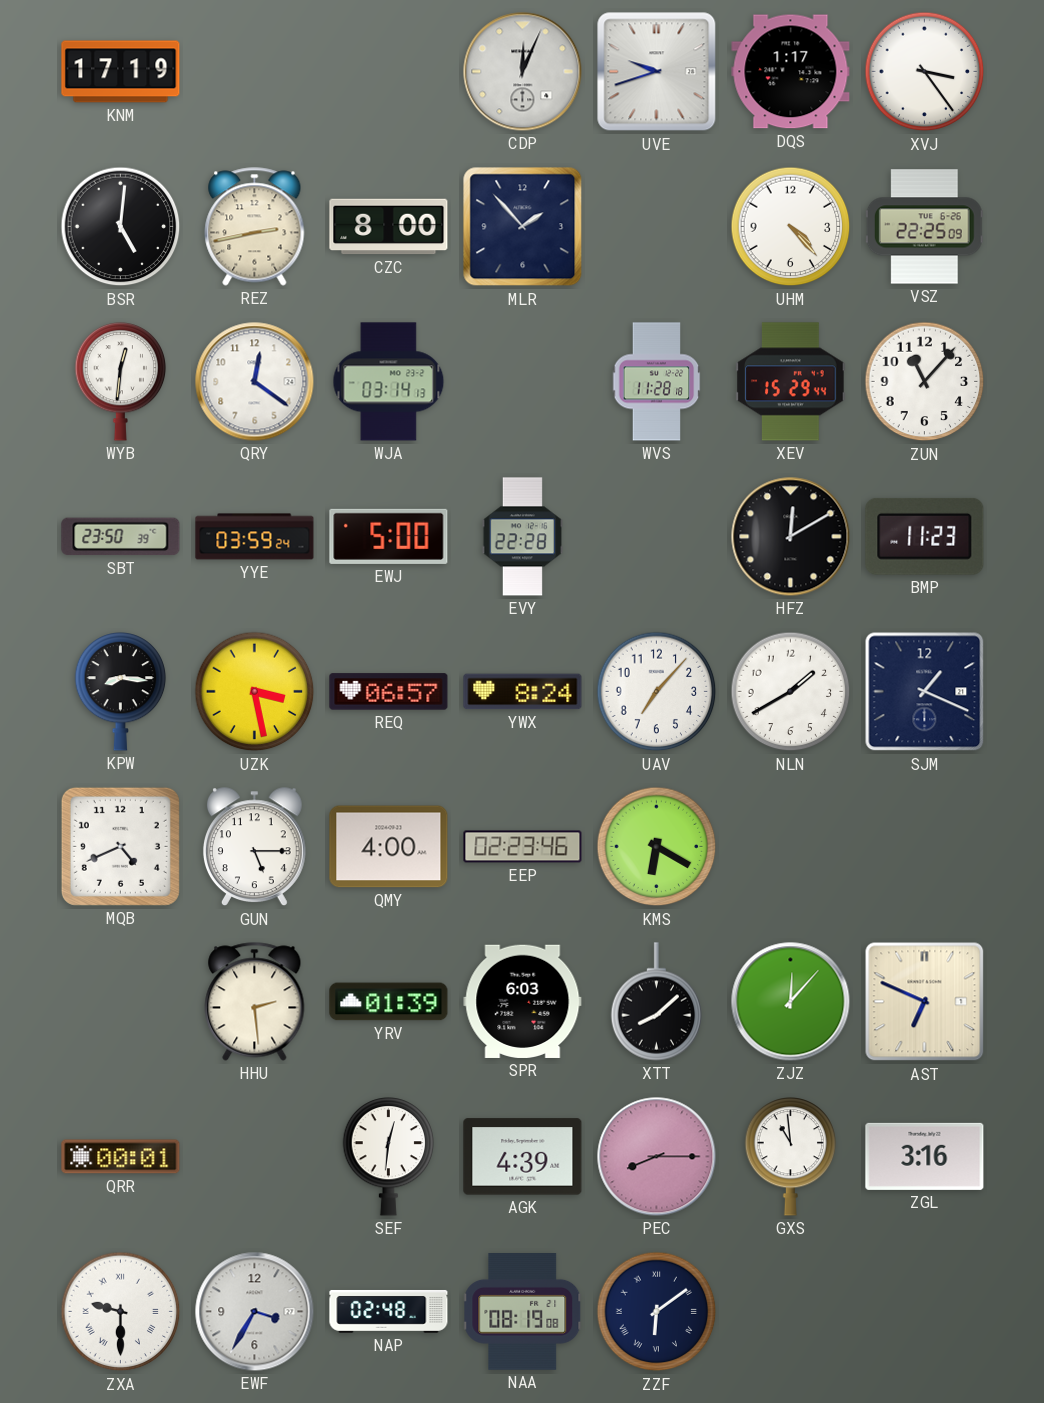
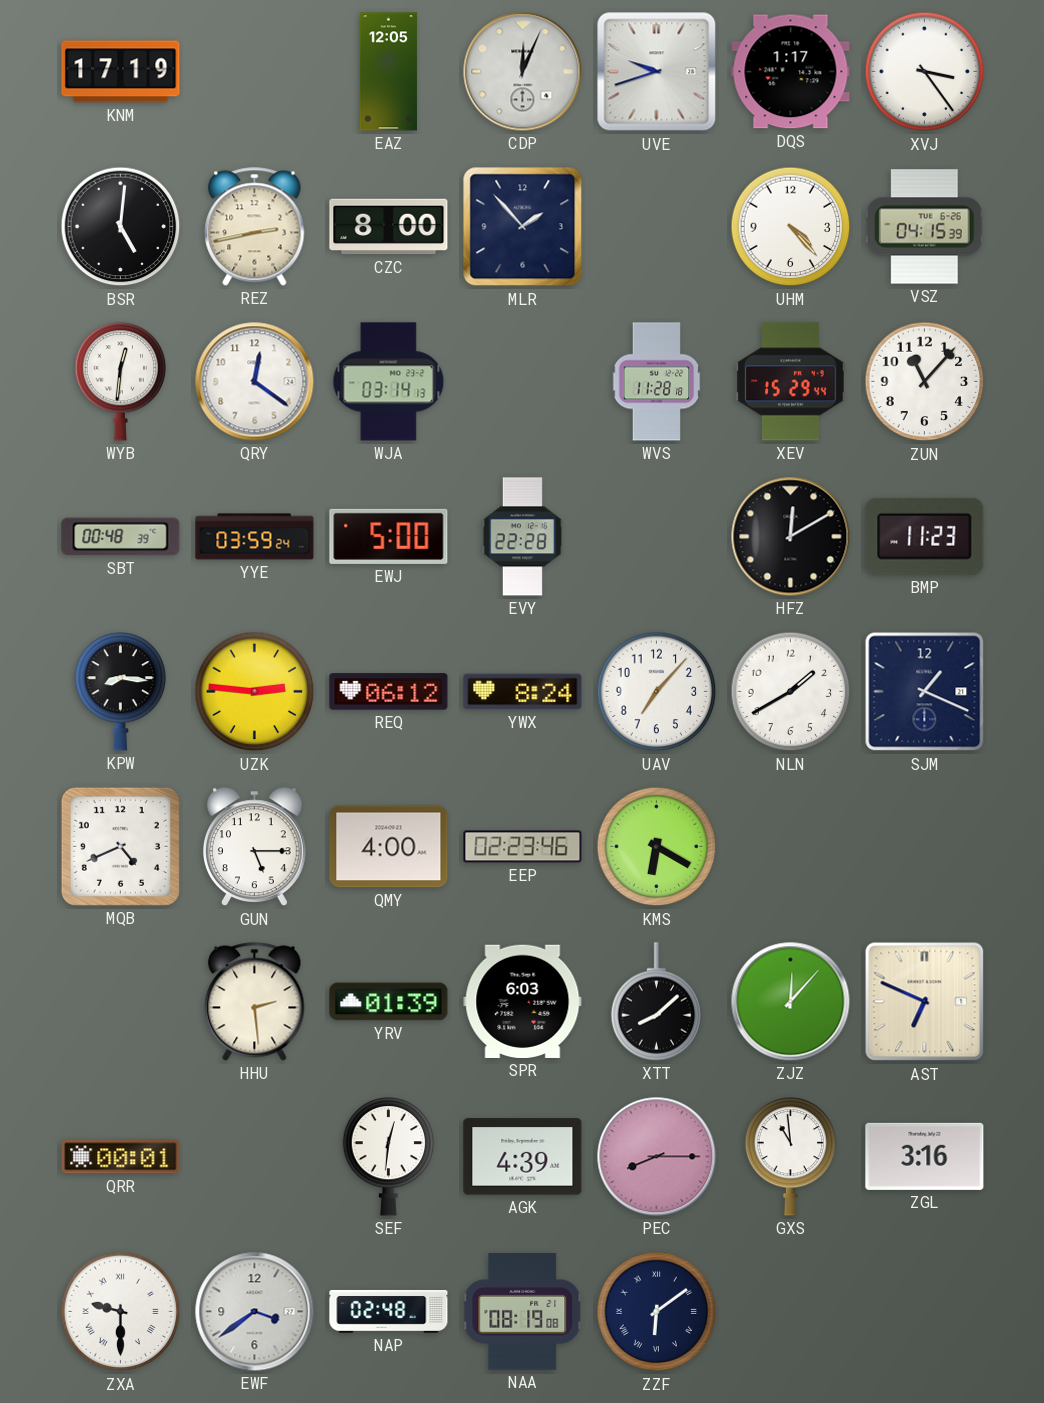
EAZ: none -> 12:05 (388, 72)
VSZ: 22:25 -> 04:15 (924, 227)
SBT: 23:50 -> 00:48 (121, 537)
UZK: 3:28 -> 2:46 (255, 692)
REQ: 06:57 -> 06:12 (389, 692)
EWF: 3:35 -> 3:39 (255, 1312)
